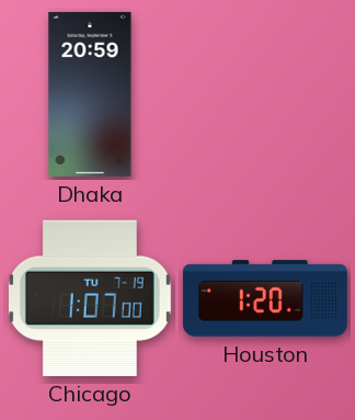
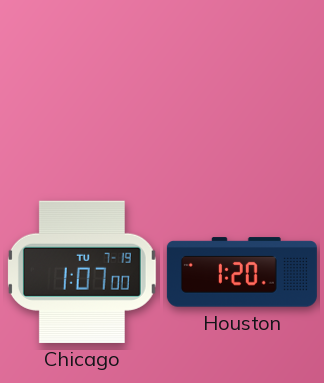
Dhaka: 20:59 -> none (90, 94)
